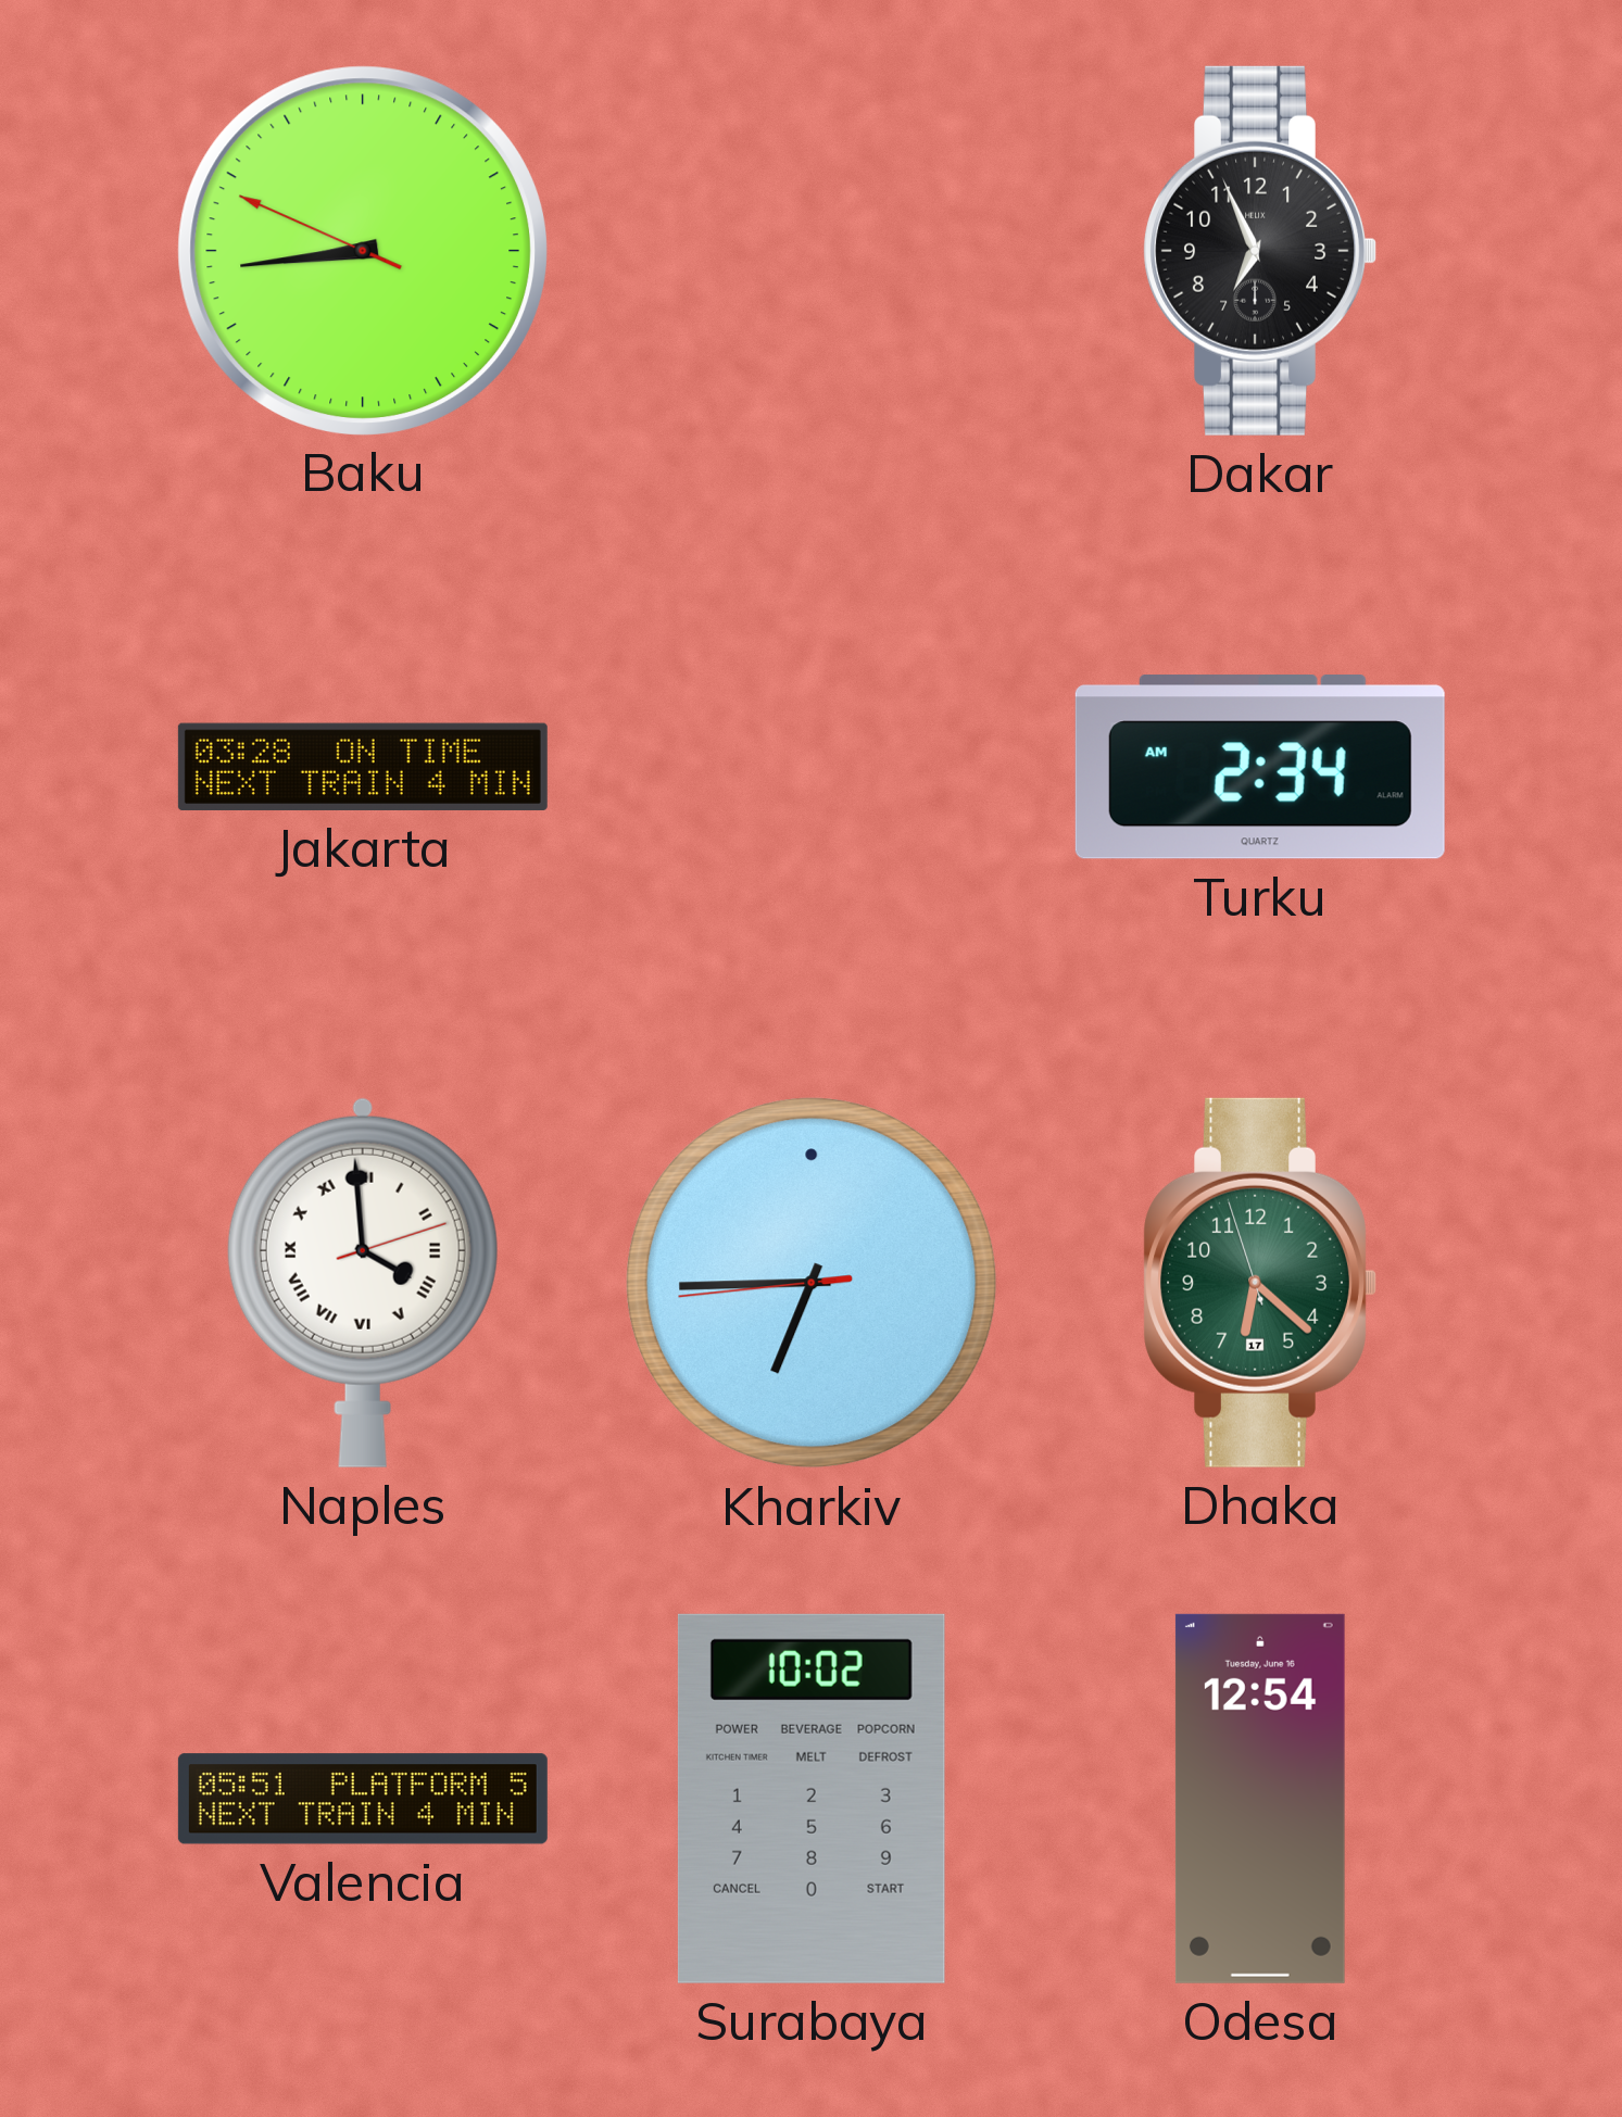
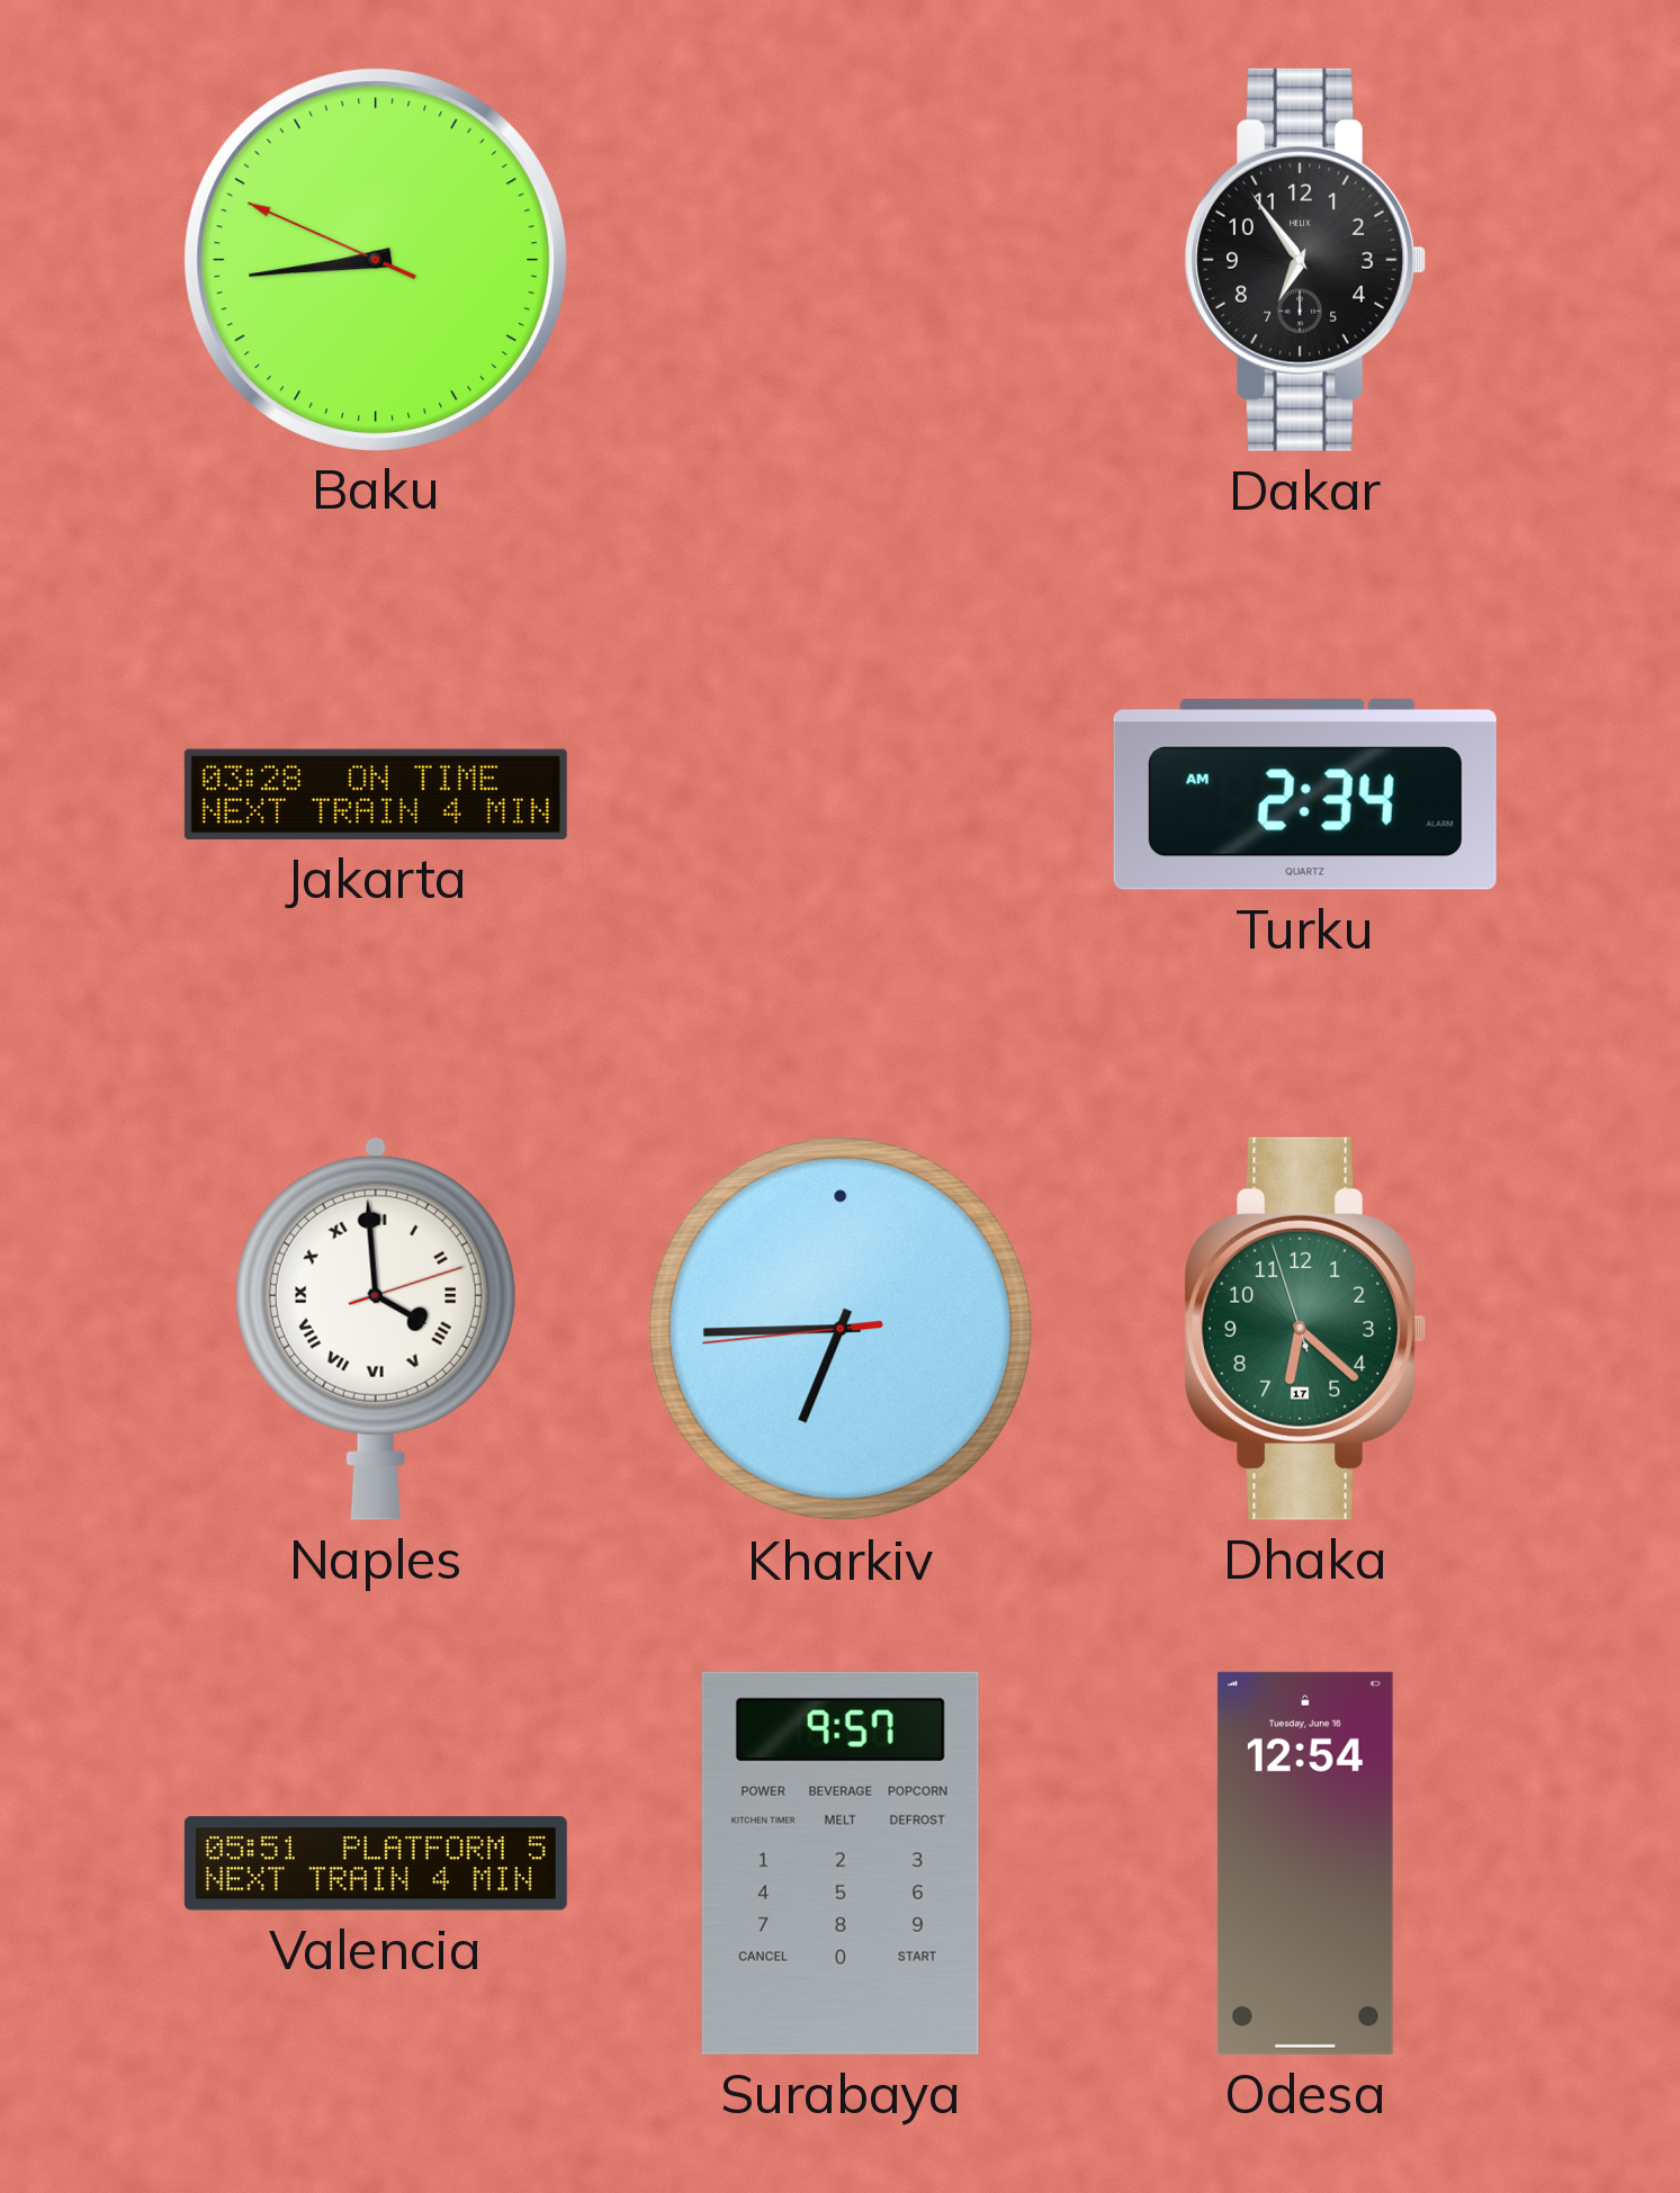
Dakar: 6:56 -> 6:54 (1305, 260)
Surabaya: 10:02 -> 9:57 (841, 1863)
